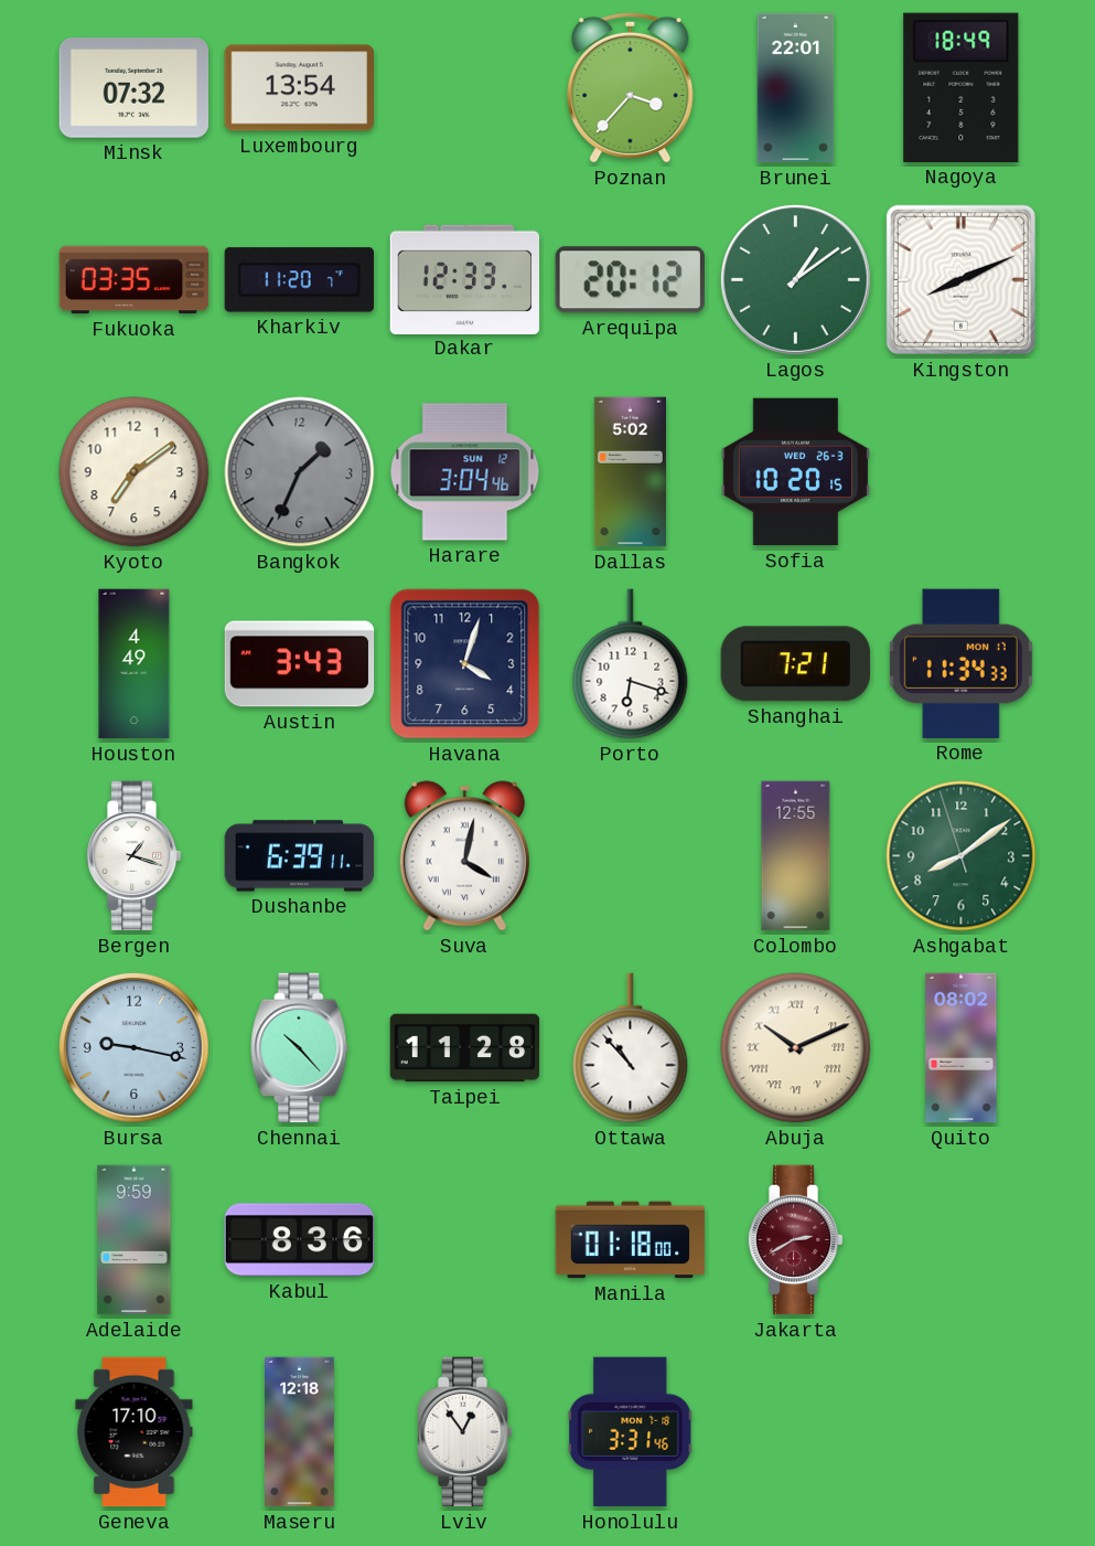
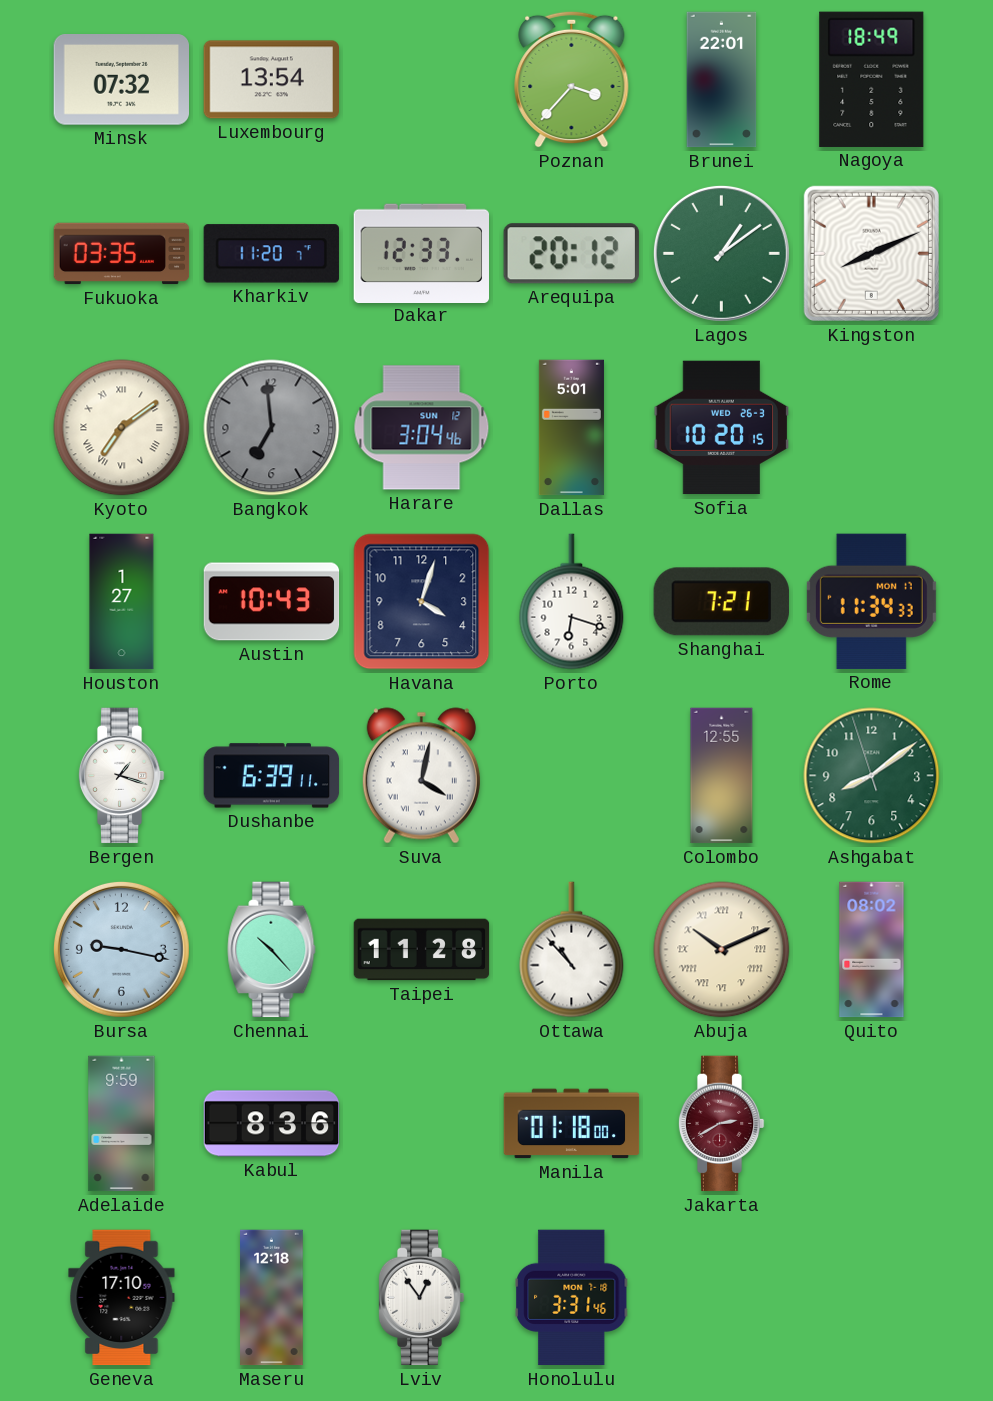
Kyoto numerals: Arabic -> Roman (122, 428)
Bangkok: 1:34 -> 6:59 (272, 428)
Dallas: 5:02 -> 5:01 (571, 428)
Houston: 4:49 -> 1:27 (122, 602)
Austin: 3:43 -> 10:43 (272, 602)
